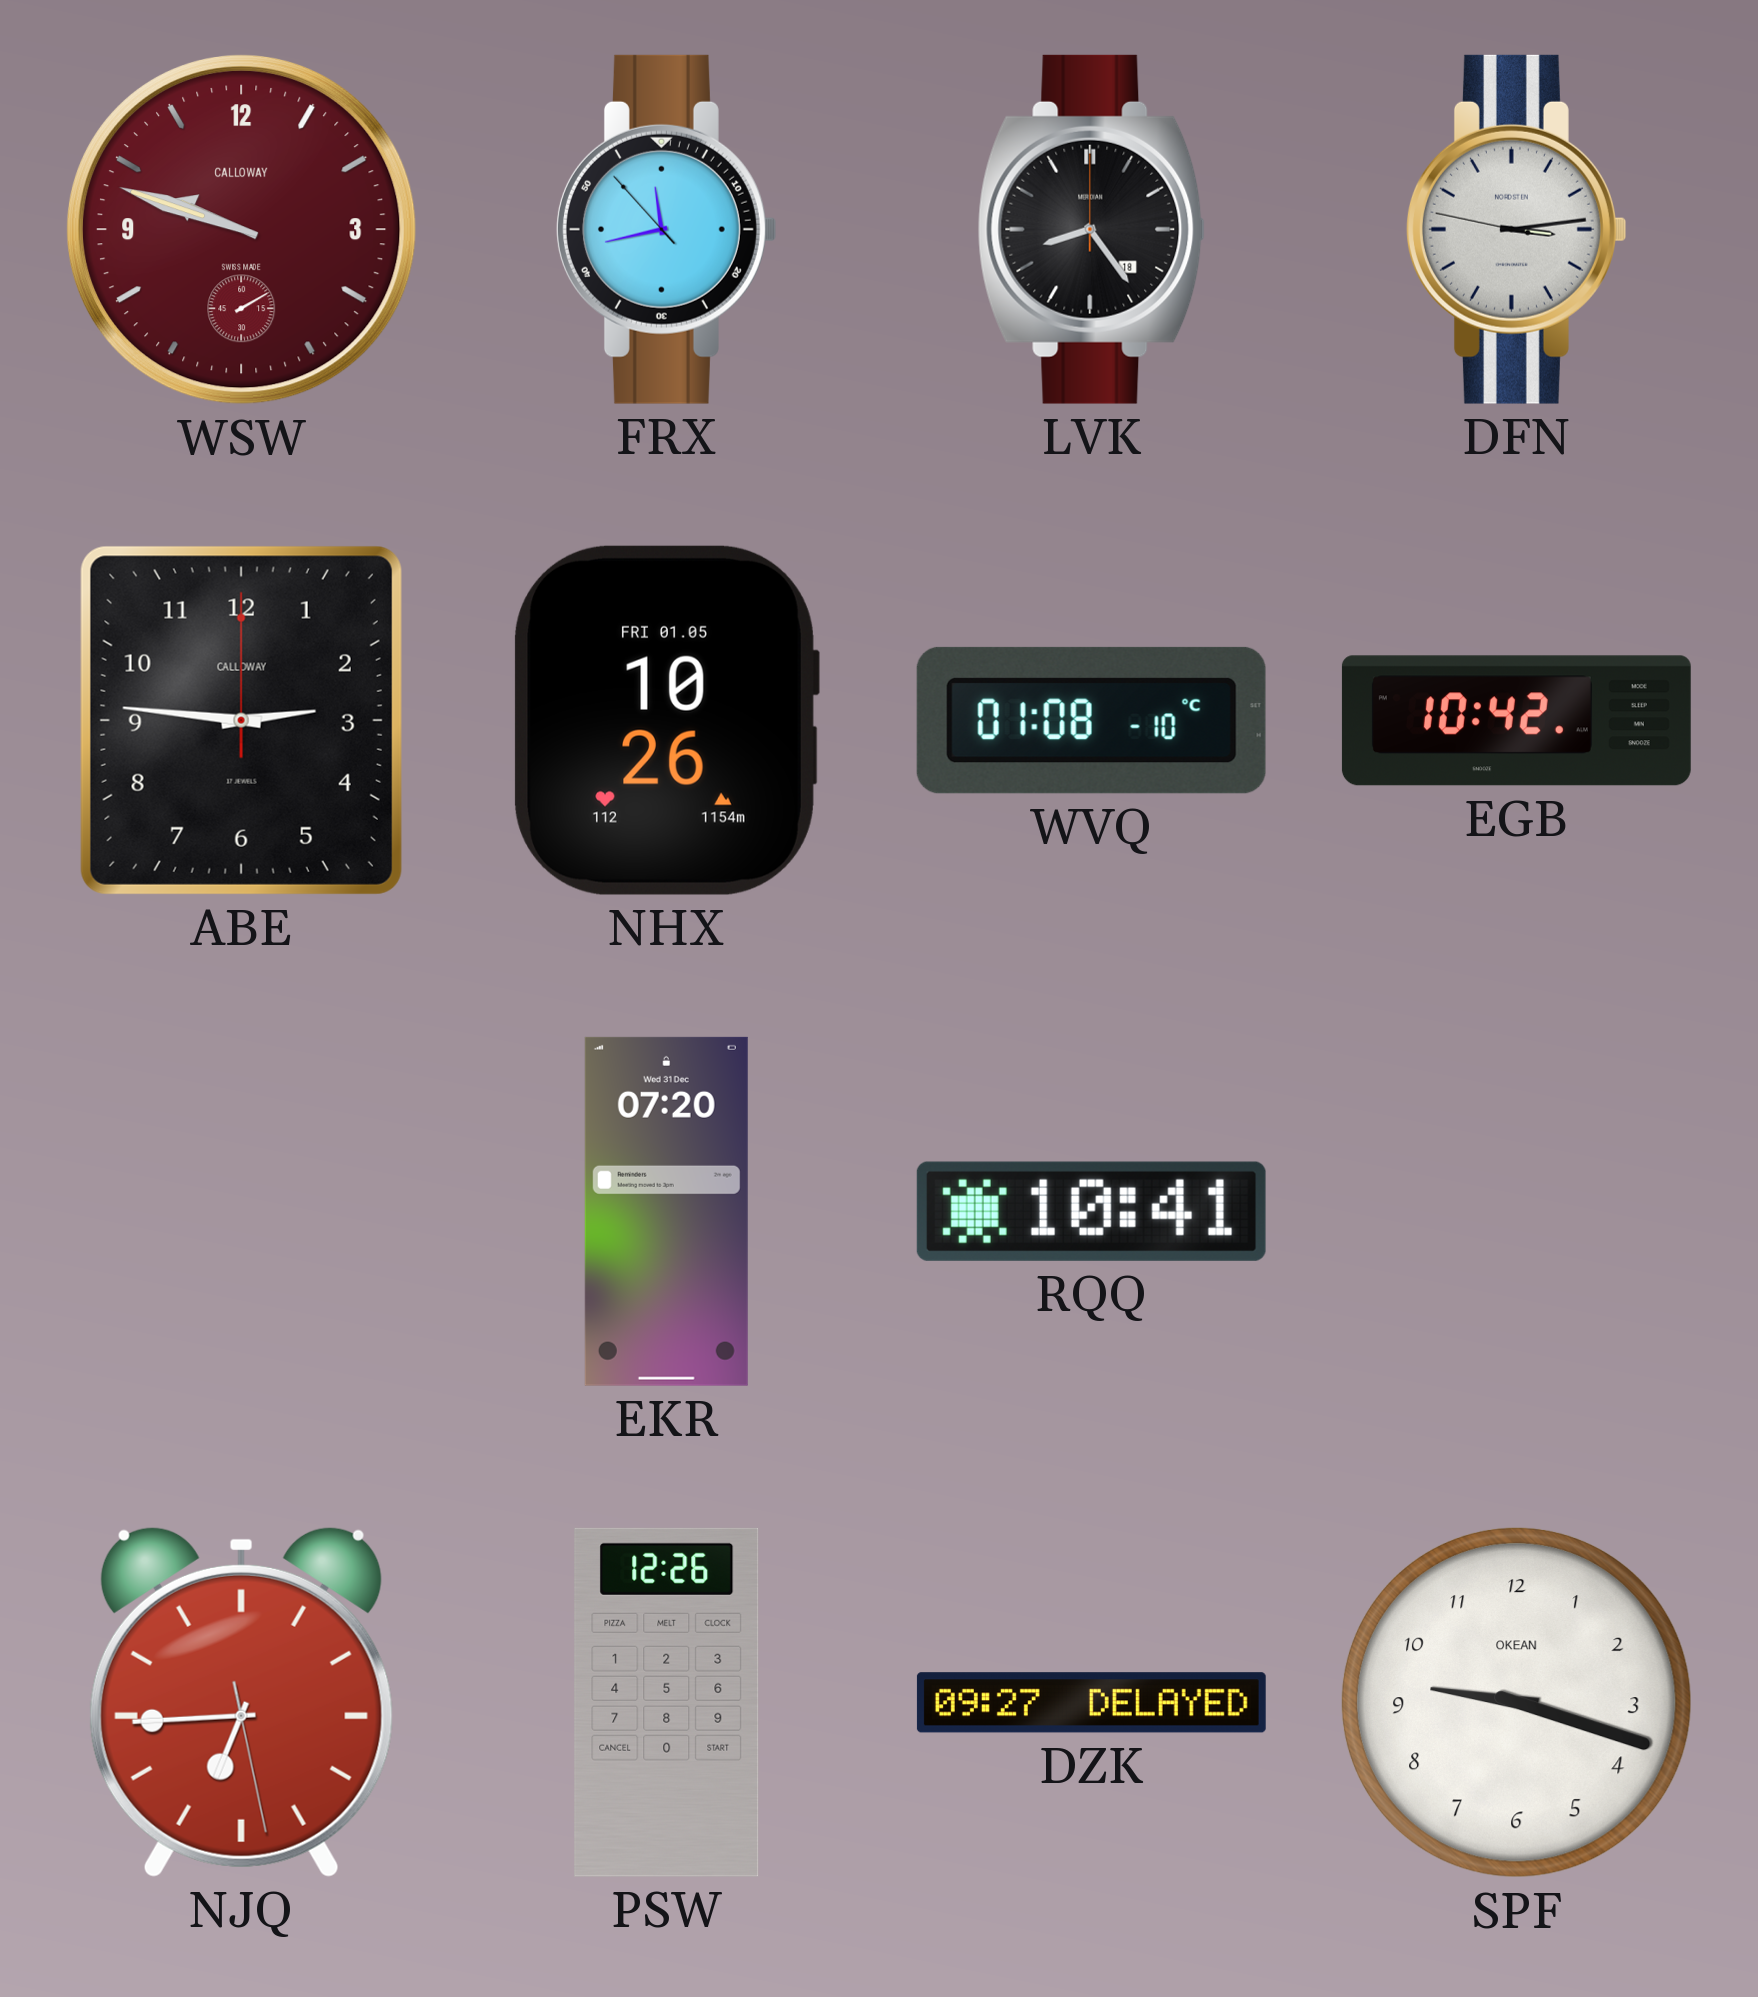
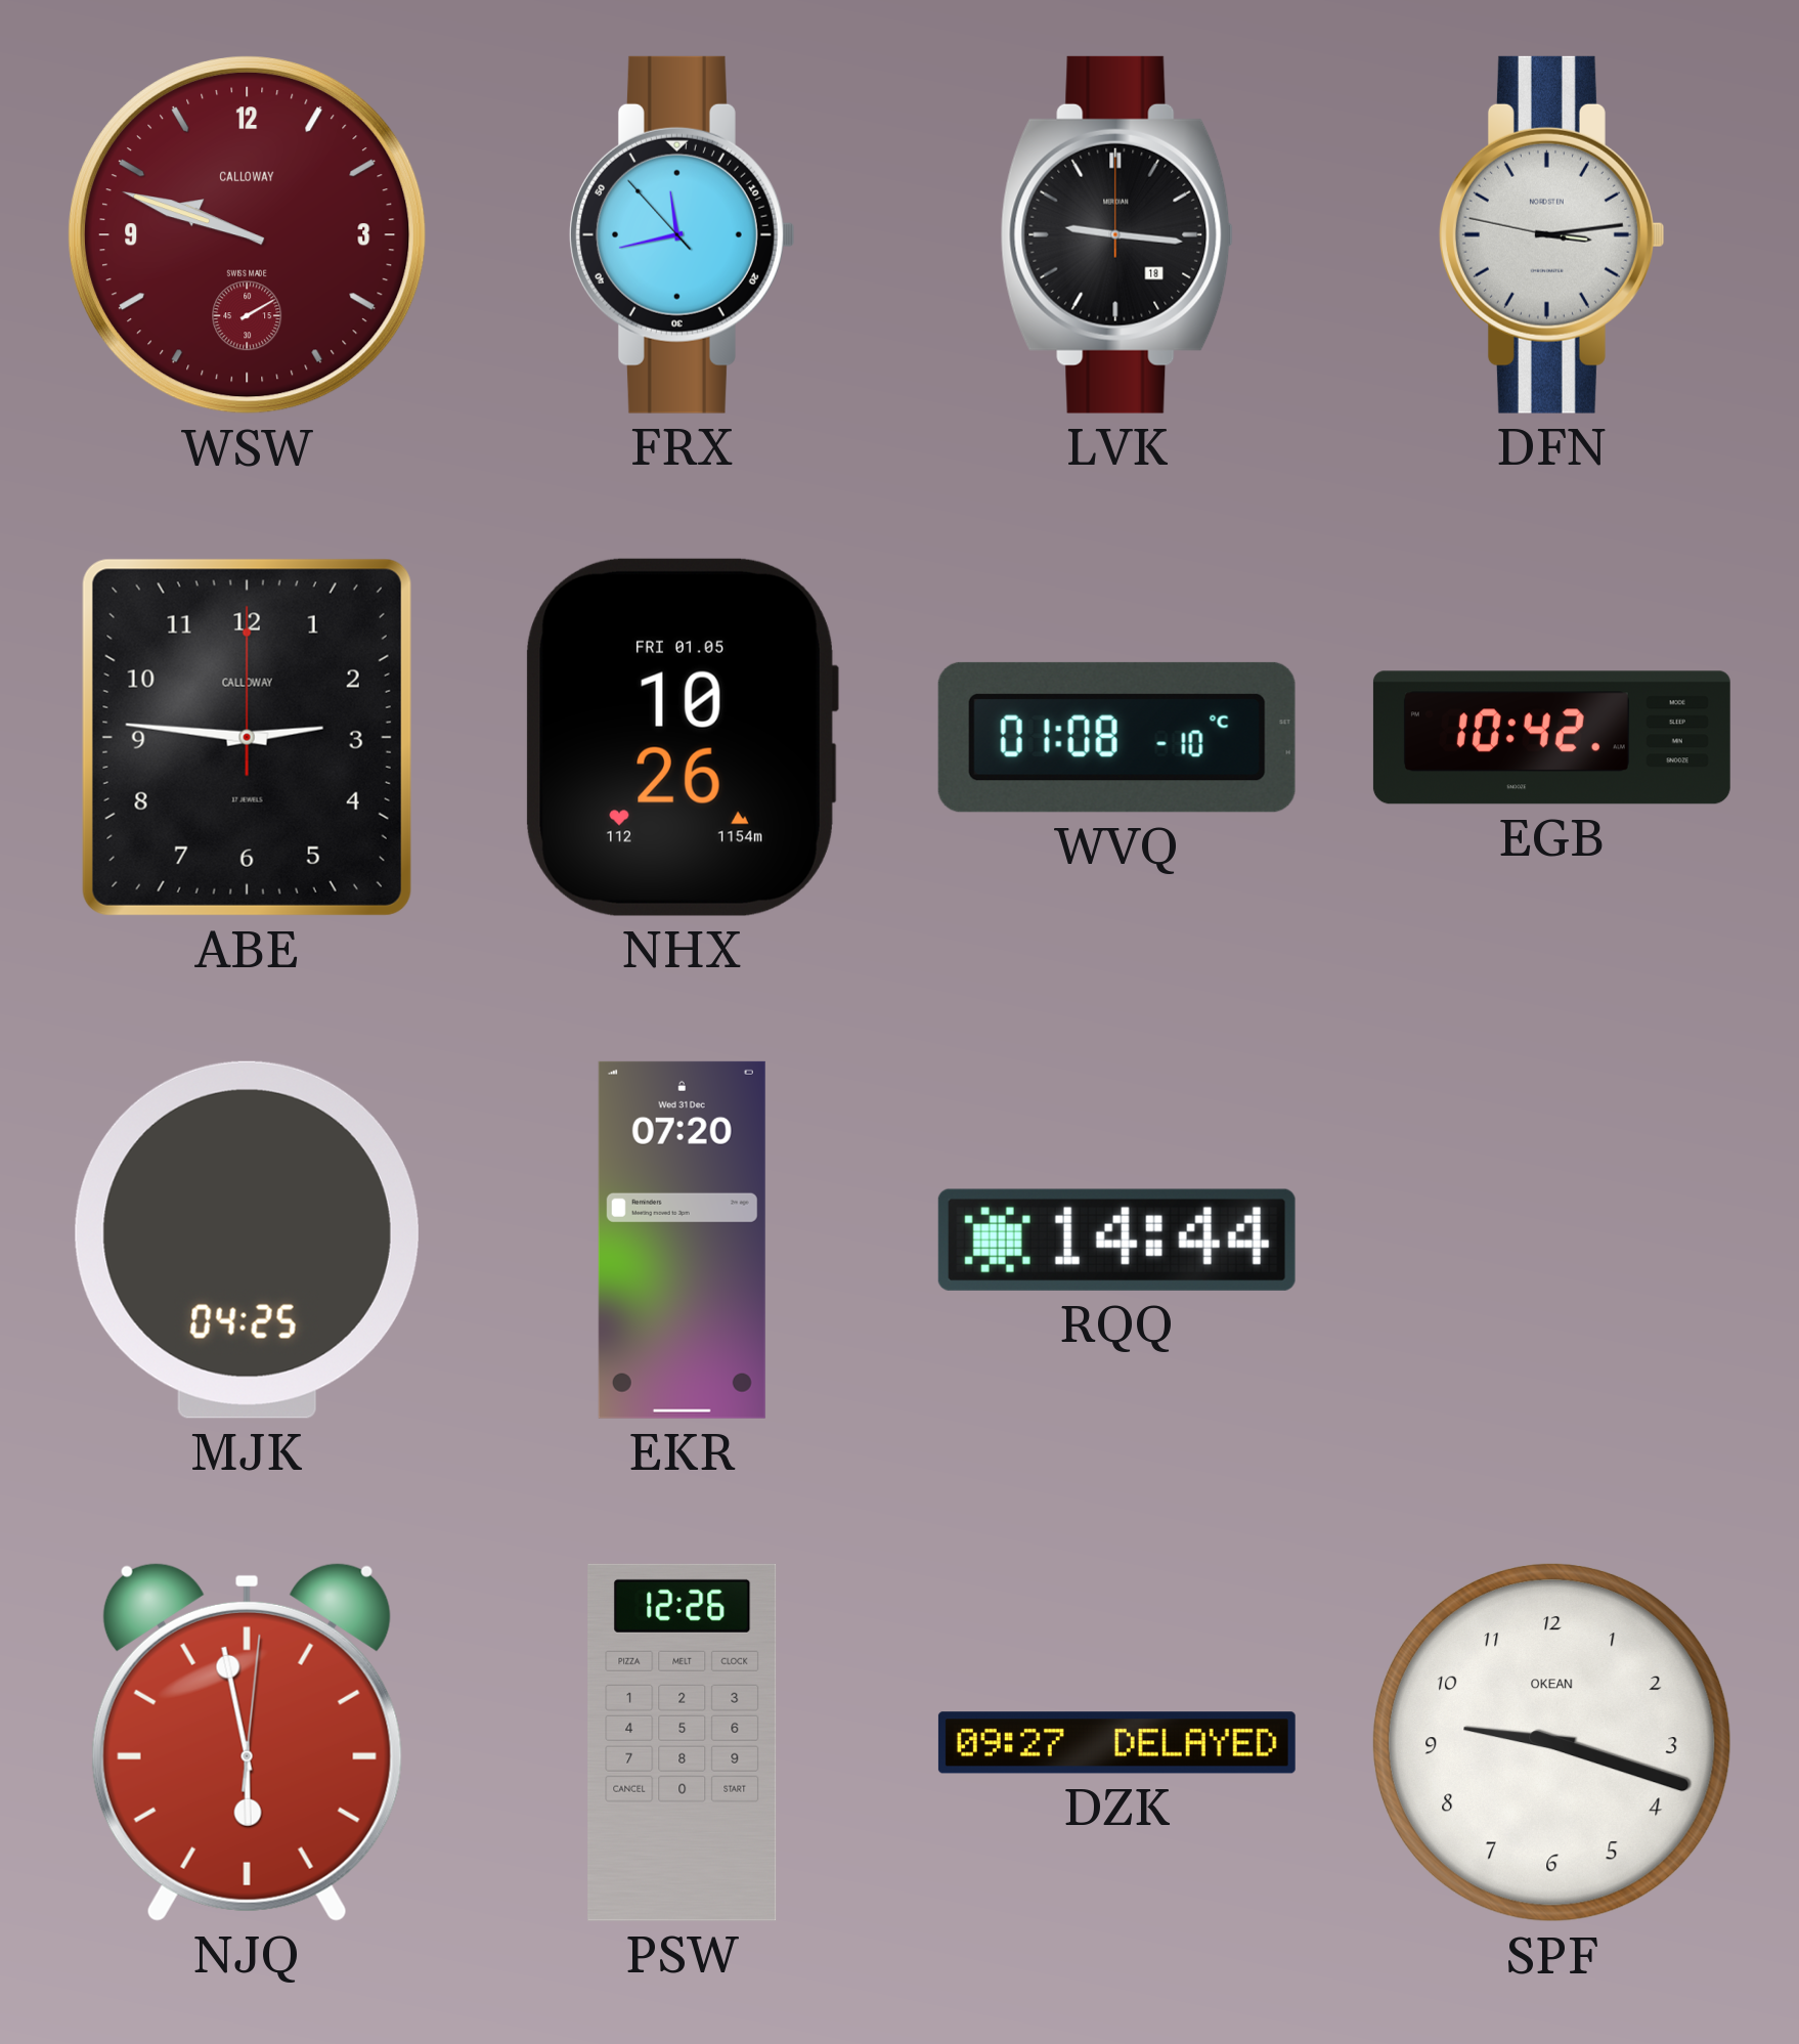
LVK: 8:24 -> 9:16 (1117, 234)
MJK: none -> 04:25 (247, 1240)
RQQ: 10:41 -> 14:44 (1116, 1240)
NJQ: 6:44 -> 5:58 (247, 1742)
